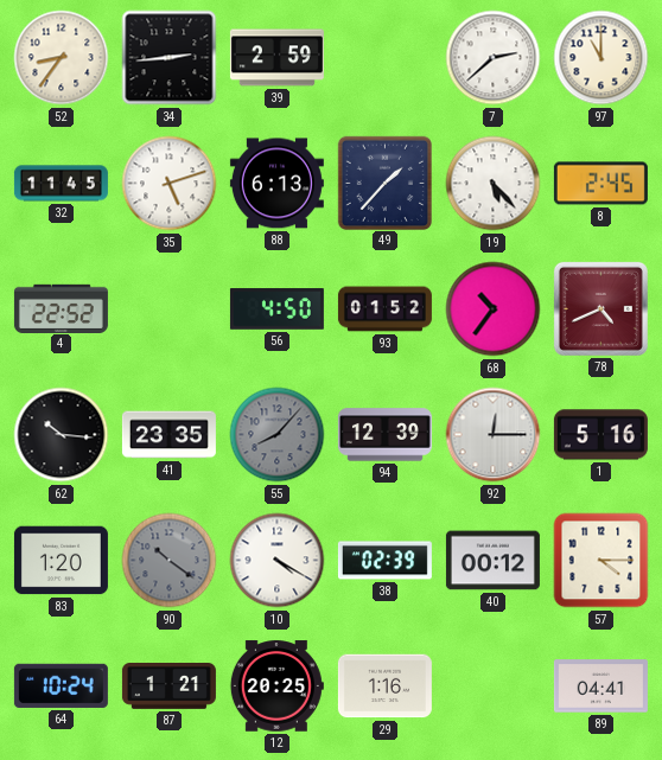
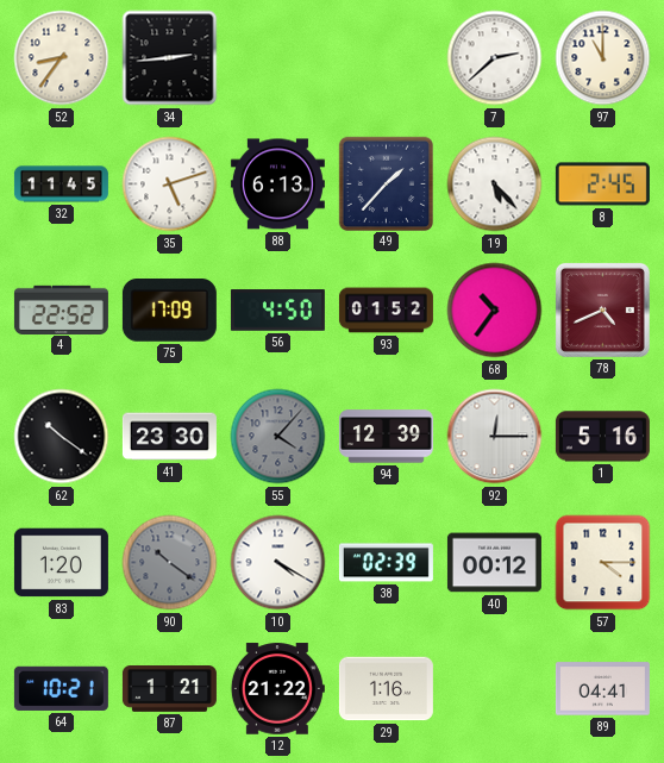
39: 2:59 -> none (276, 58)
75: none -> 17:09 (169, 311)
62: 10:16 -> 10:21 (62, 437)
41: 23:35 -> 23:30 (169, 437)
55: 8:07 -> 4:07 (278, 437)
64: 10:24 -> 10:21 (61, 688)
12: 20:25 -> 21:22 (277, 689)
